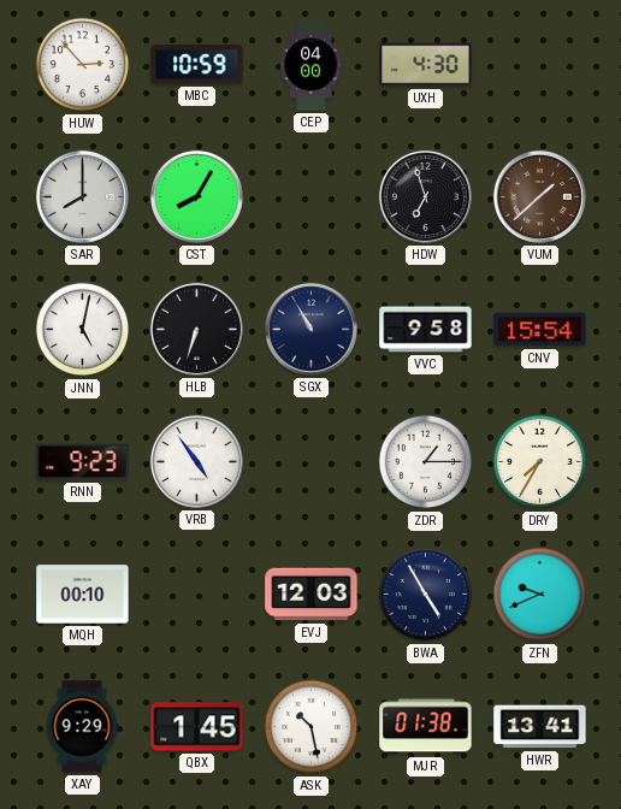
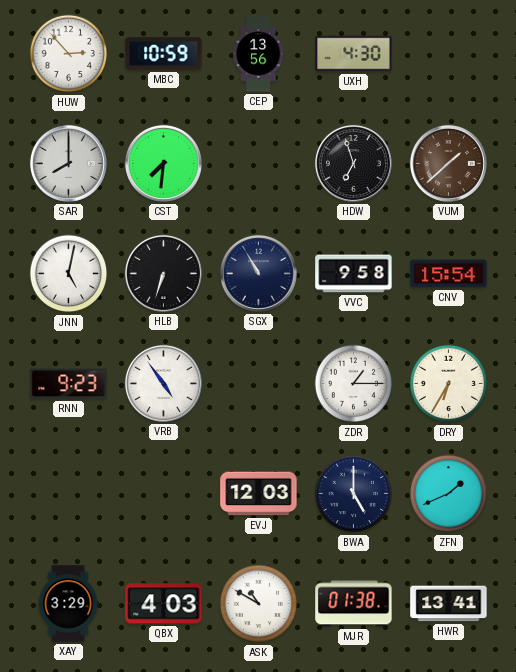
CEP: 04:00 -> 13:56 (259, 54)
CST: 8:05 -> 7:31 (163, 163)
DRY: 7:35 -> 6:35 (449, 384)
MQH: 00:10 -> none (83, 595)
BWA: 4:55 -> 5:00 (354, 494)
ZFN: 9:41 -> 1:41 (449, 494)
XAY: 9:29 -> 3:29 (68, 604)
QBX: 1:45 -> 4:03 (164, 604)
ASK: 10:28 -> 10:50 (259, 604)
